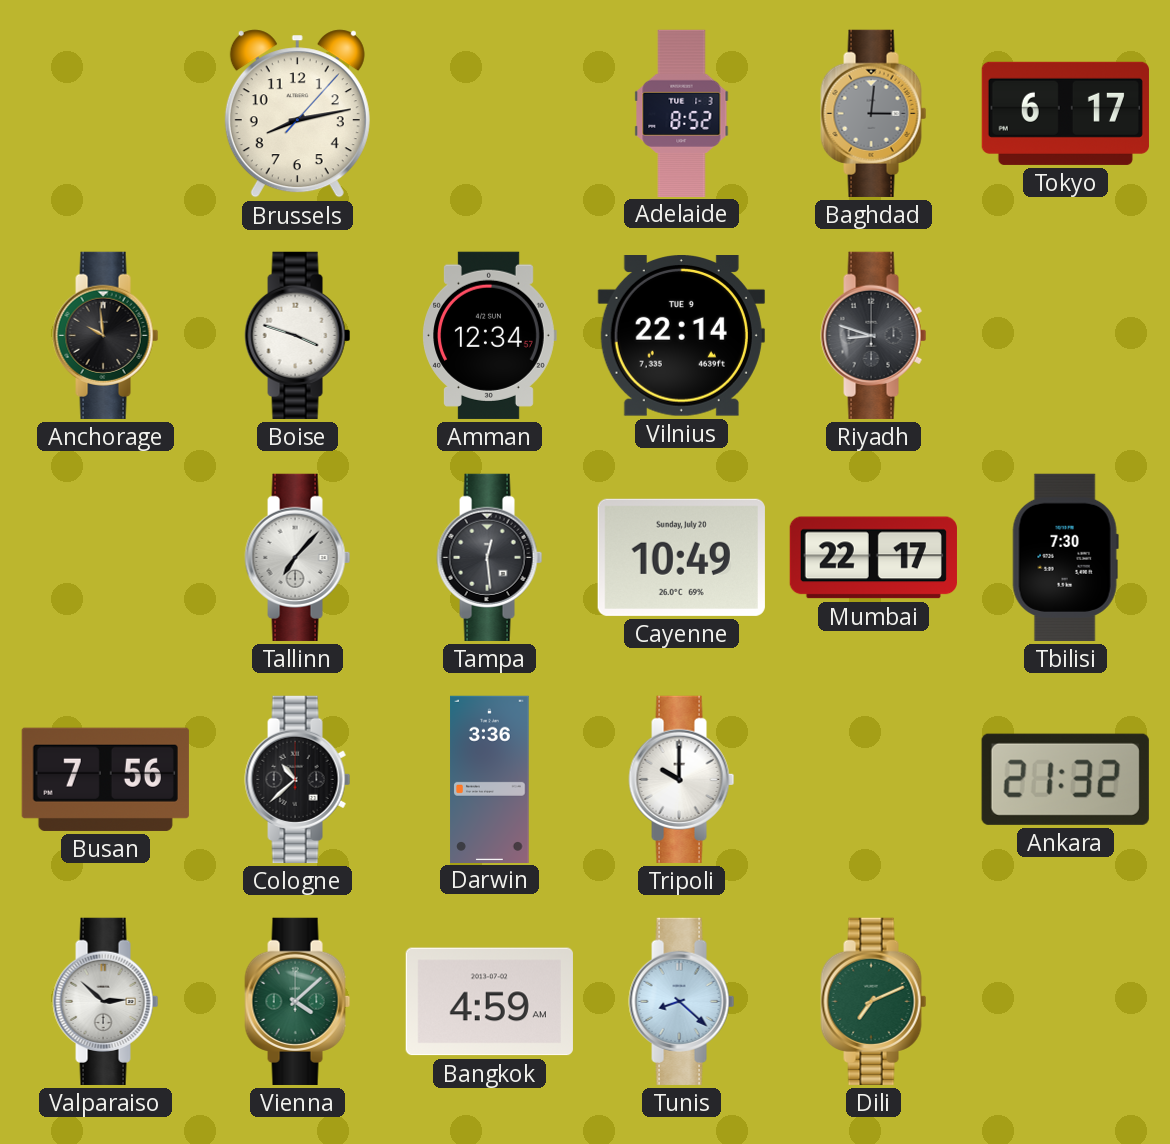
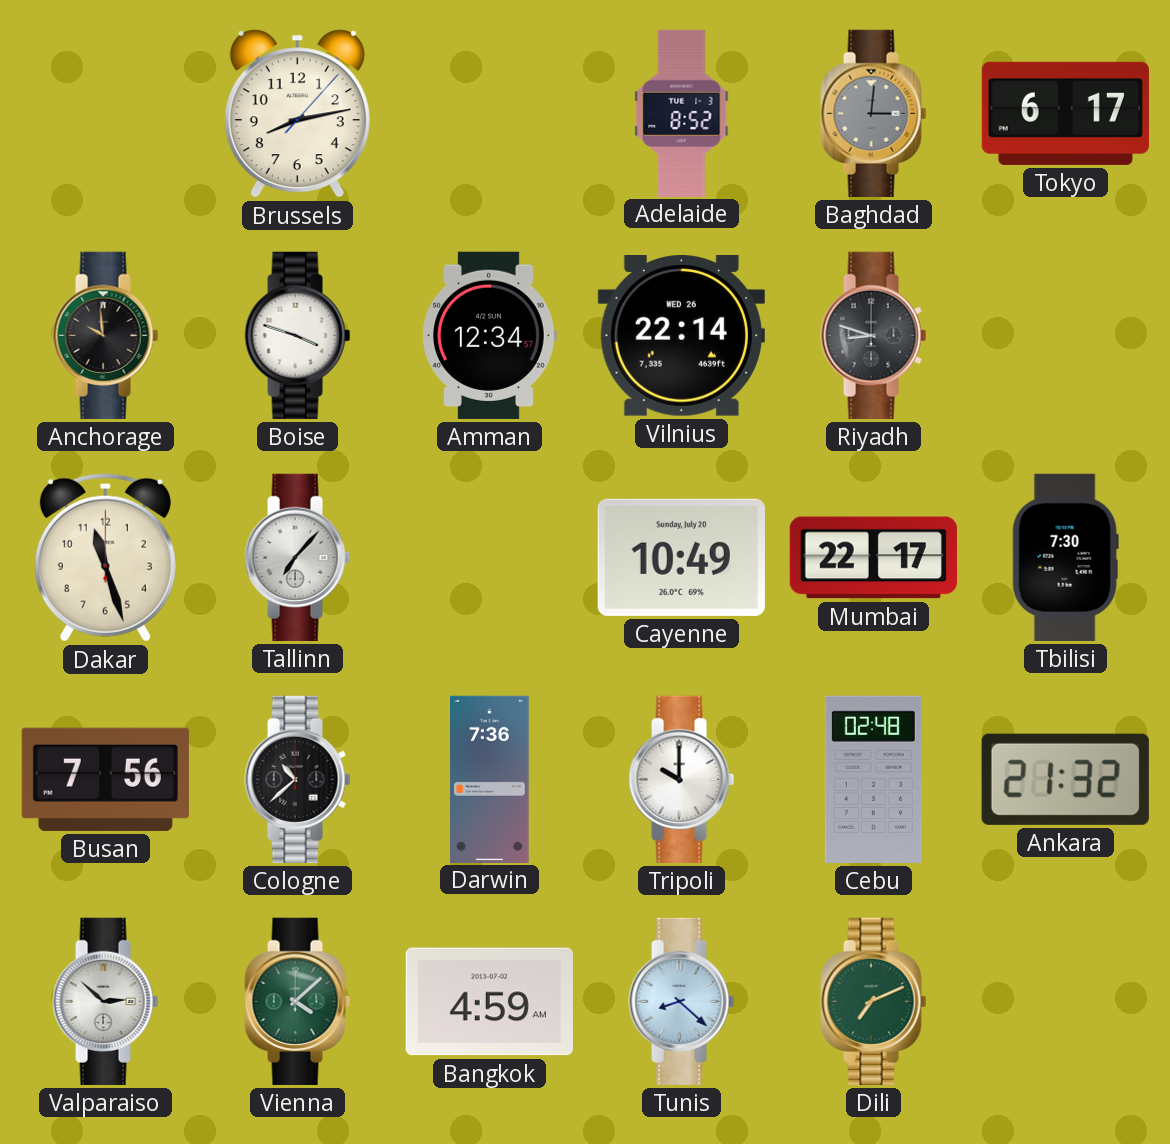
Vilnius date: TUE 9 -> WED 26 (681, 336)
Dakar: none -> 11:27 (105, 558)
Tampa: 12:29 -> none (490, 557)
Darwin: 3:36 -> 7:36 (490, 779)
Cebu: none -> 02:48 (873, 779)
